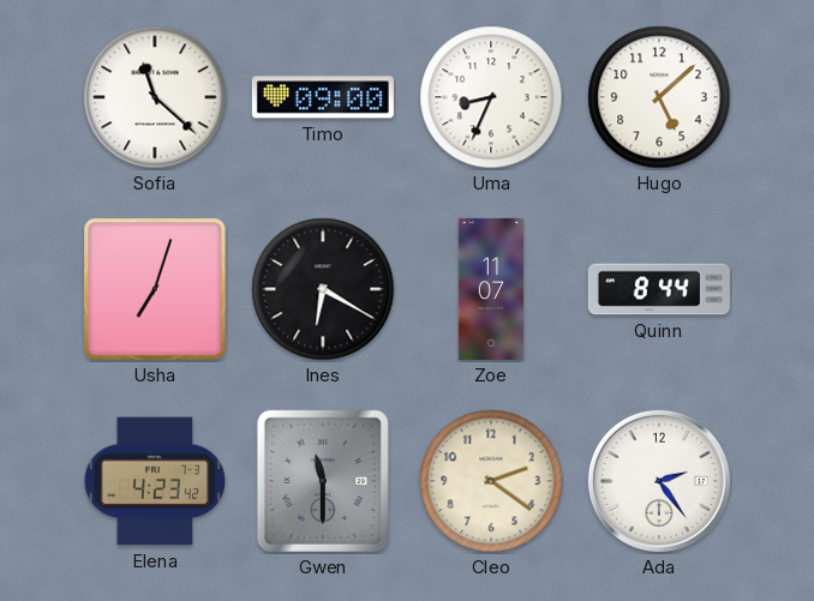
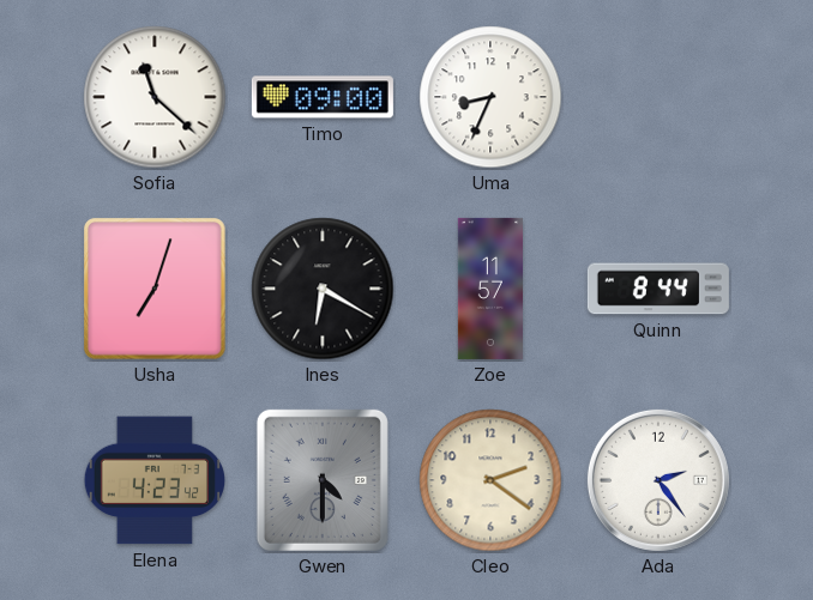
Hugo: 5:08 -> none (659, 97)
Zoe: 11:07 -> 11:57 (490, 289)
Gwen: 11:30 -> 4:30 (323, 480)
